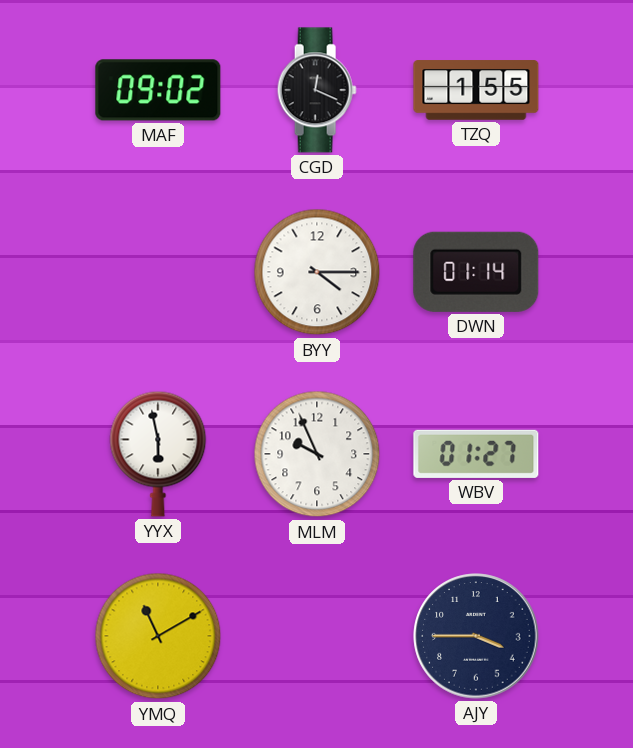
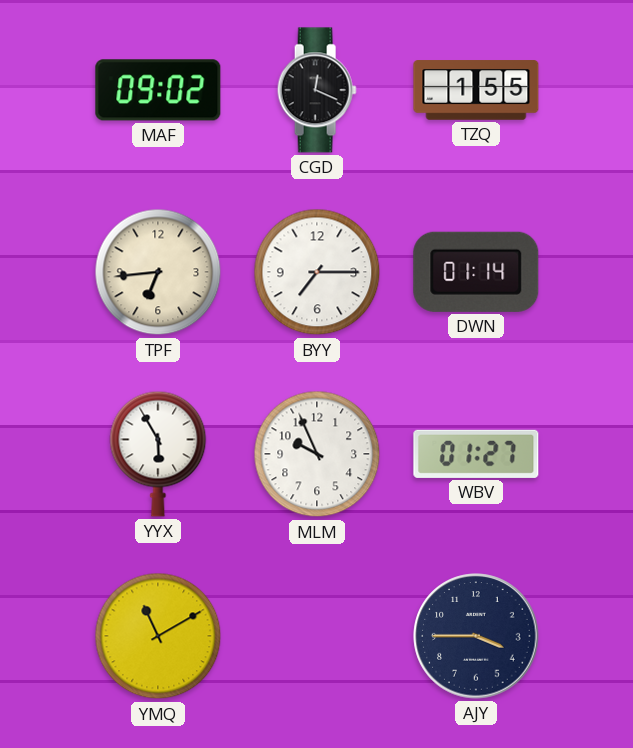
TPF: none -> 6:44 (158, 272)
BYY: 4:15 -> 7:15 (317, 272)
YYX: 5:58 -> 5:55 (158, 454)
